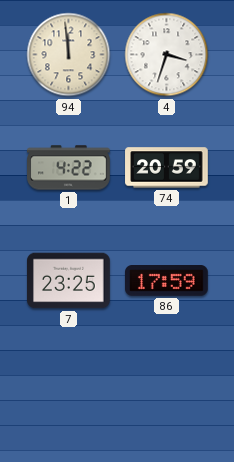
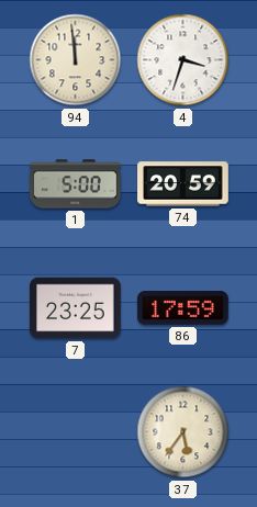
1: 4:22 -> 5:00 (76, 184)
37: none -> 5:36 (183, 432)
